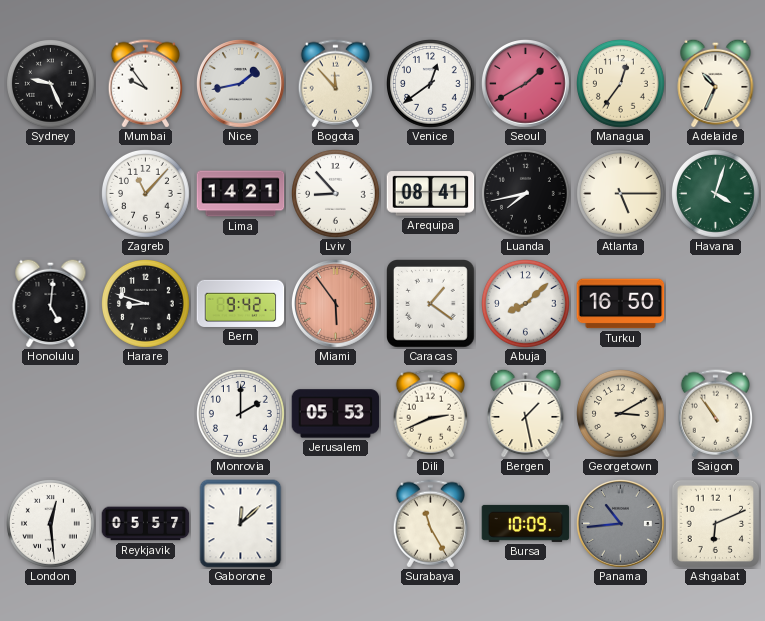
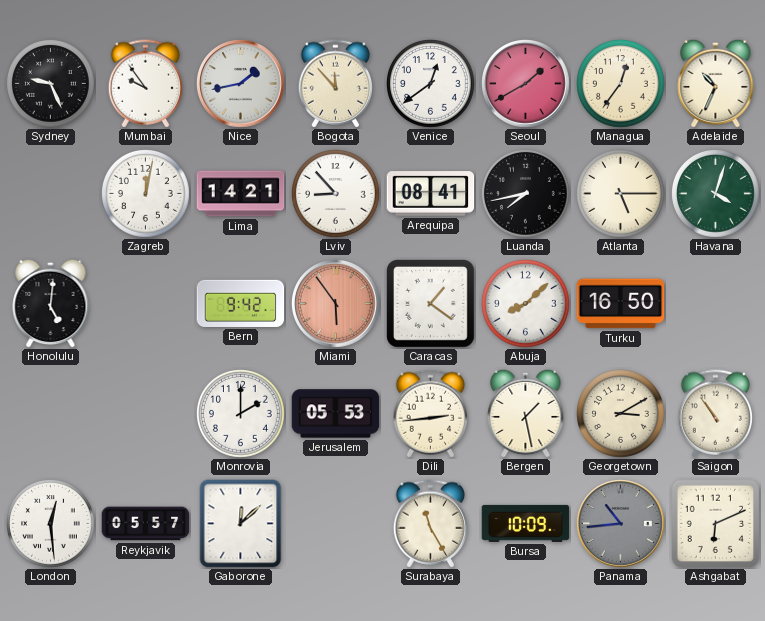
Zagreb: 11:07 -> 12:02 (146, 194)
Harare: 8:48 -> none (146, 304)
Dili: 2:41 -> 2:44 (430, 414)
